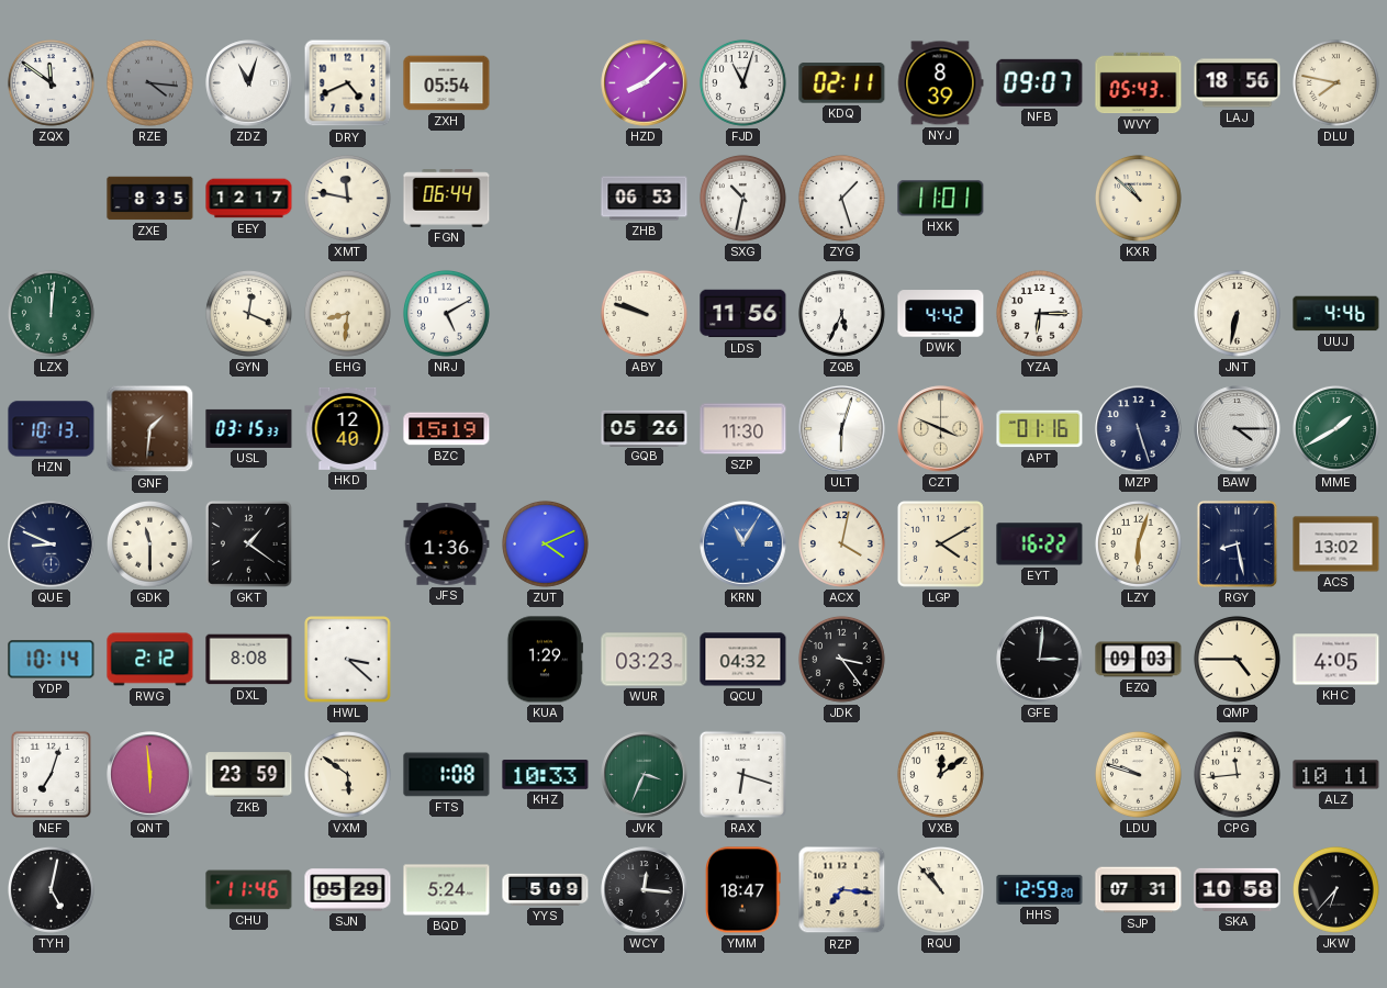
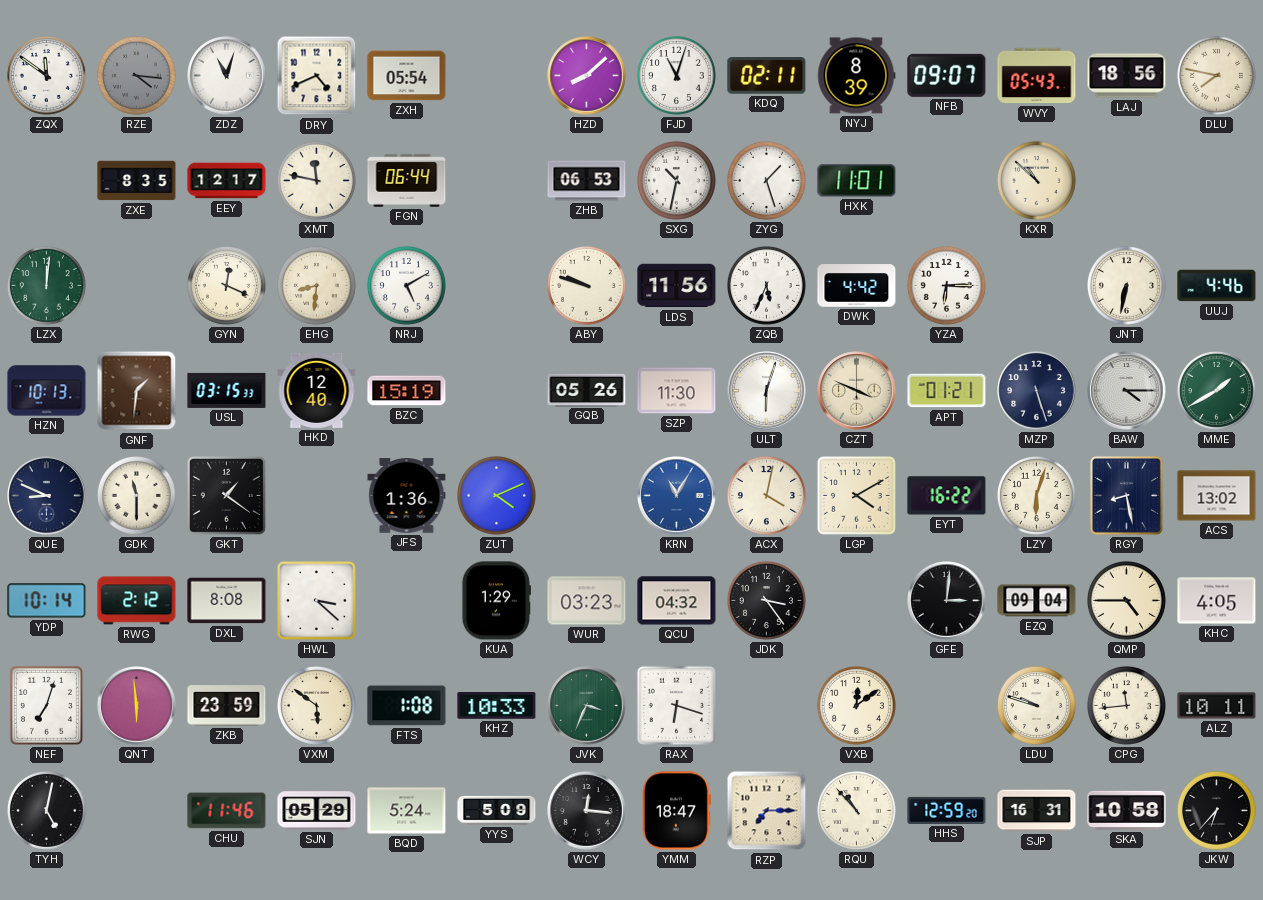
APT: 01:16 -> 01:21 (947, 391)
EZQ: 09:03 -> 09:04 (1037, 601)
RZP: 7:16 -> 7:15 (767, 811)
SJP: 07:31 -> 16:31 (1037, 811)
